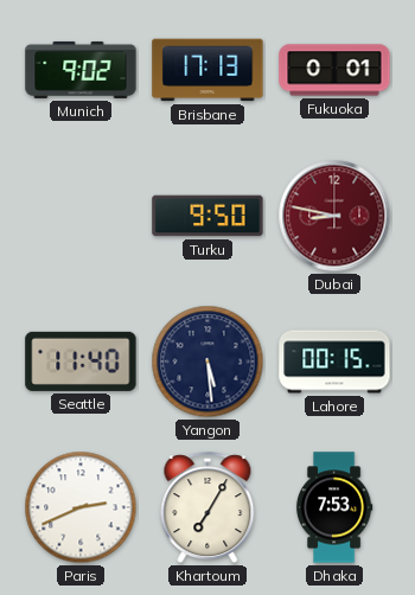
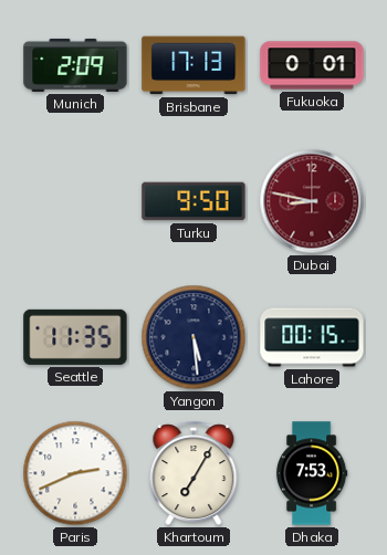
Munich: 9:02 -> 2:09 (75, 65)
Seattle: 11:40 -> 11:35 (75, 337)
